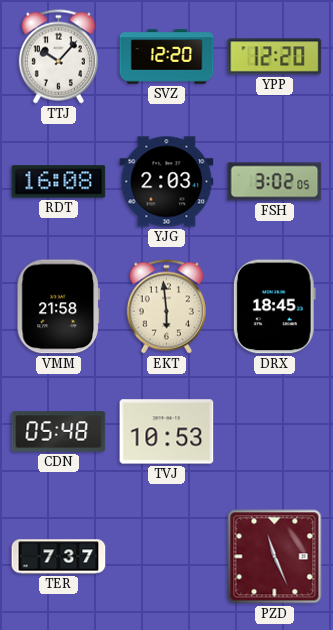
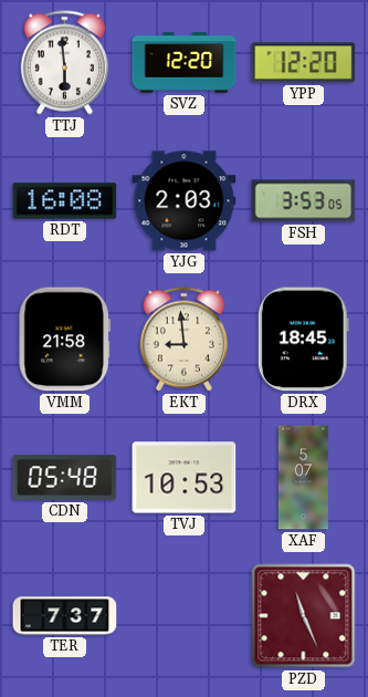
TTJ: 10:07 -> 5:59 (64, 63)
FSH: 3:02 -> 3:53 (304, 201)
EKT: 5:59 -> 8:59 (183, 340)
XAF: none -> 5:07 (303, 478)
